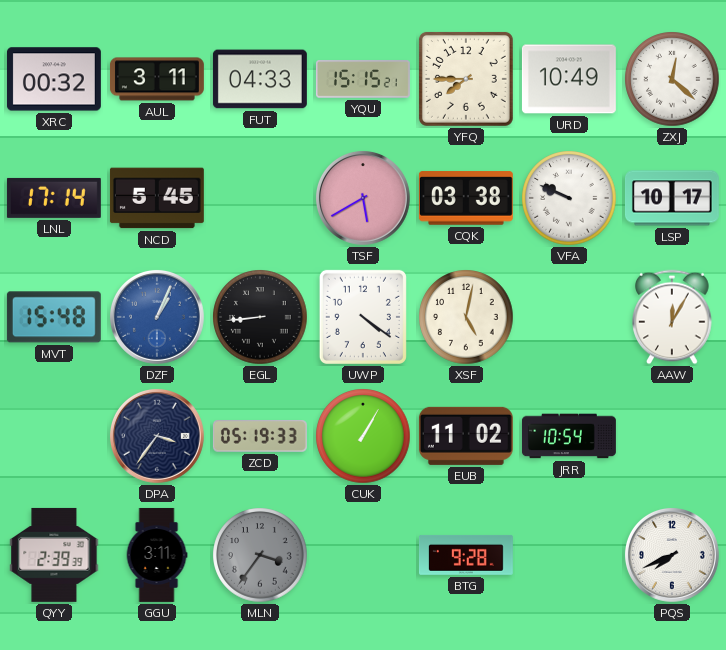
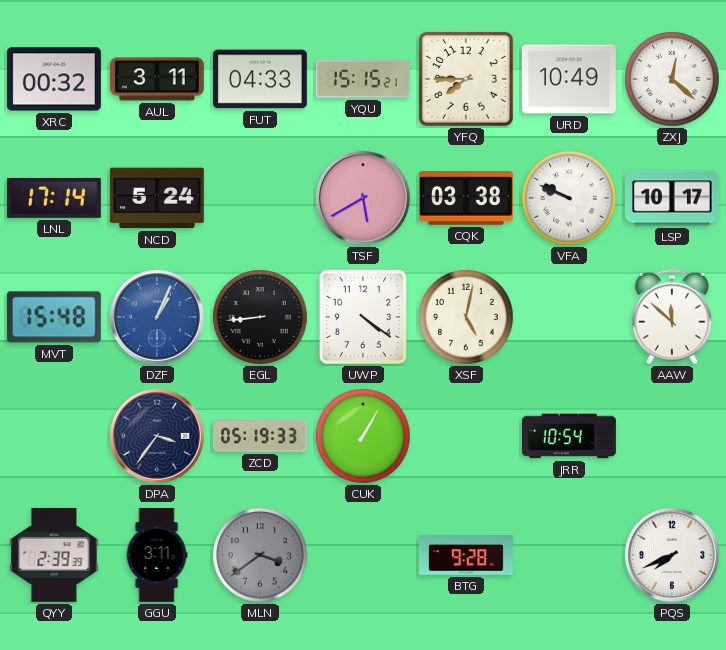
NCD: 5:45 -> 5:24 (157, 198)
AAW: 12:05 -> 11:52 (672, 317)
EUB: 11:02 -> none (466, 436)
MLN: 3:36 -> 3:39 (260, 555)
